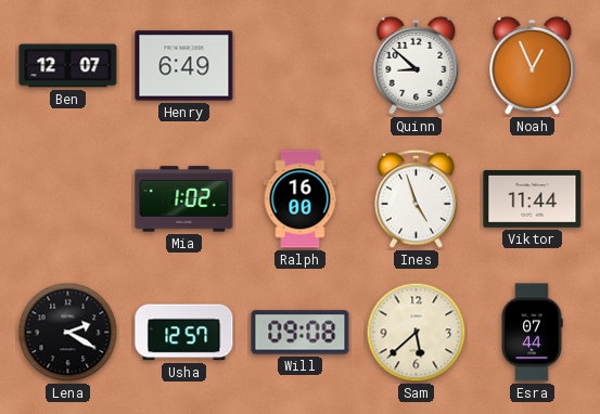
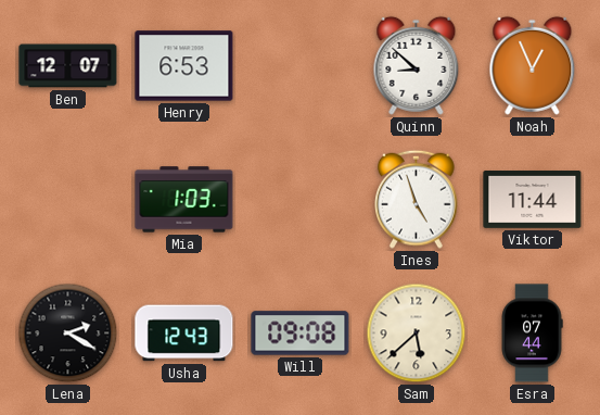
Henry: 6:49 -> 6:53 (184, 66)
Mia: 1:02 -> 1:03 (184, 200)
Ralph: 16:00 -> none (301, 199)
Usha: 12:57 -> 12:43 (184, 334)
